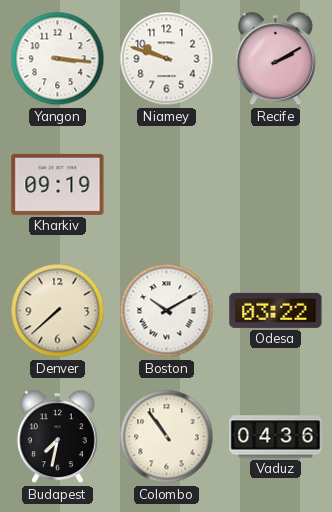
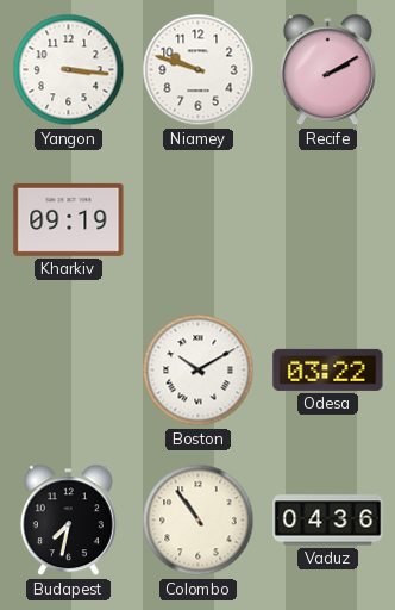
Denver: 7:38 -> none (58, 311)
